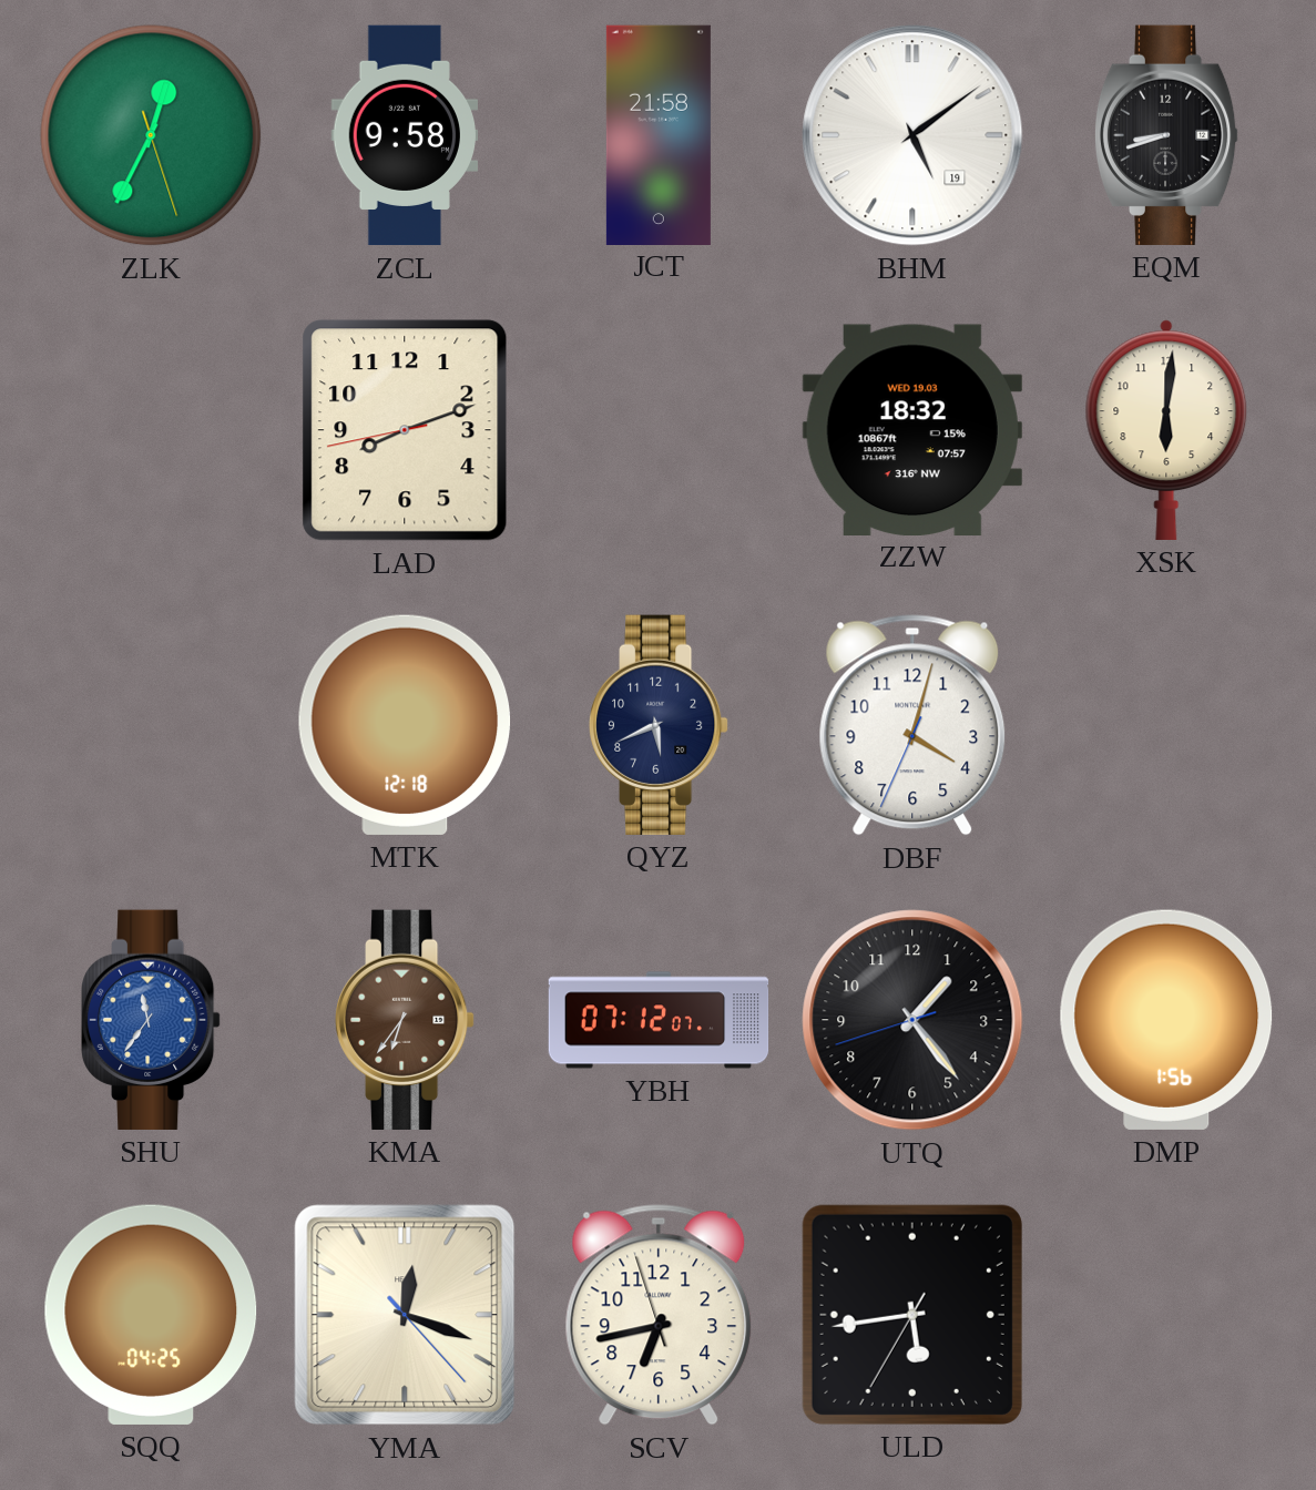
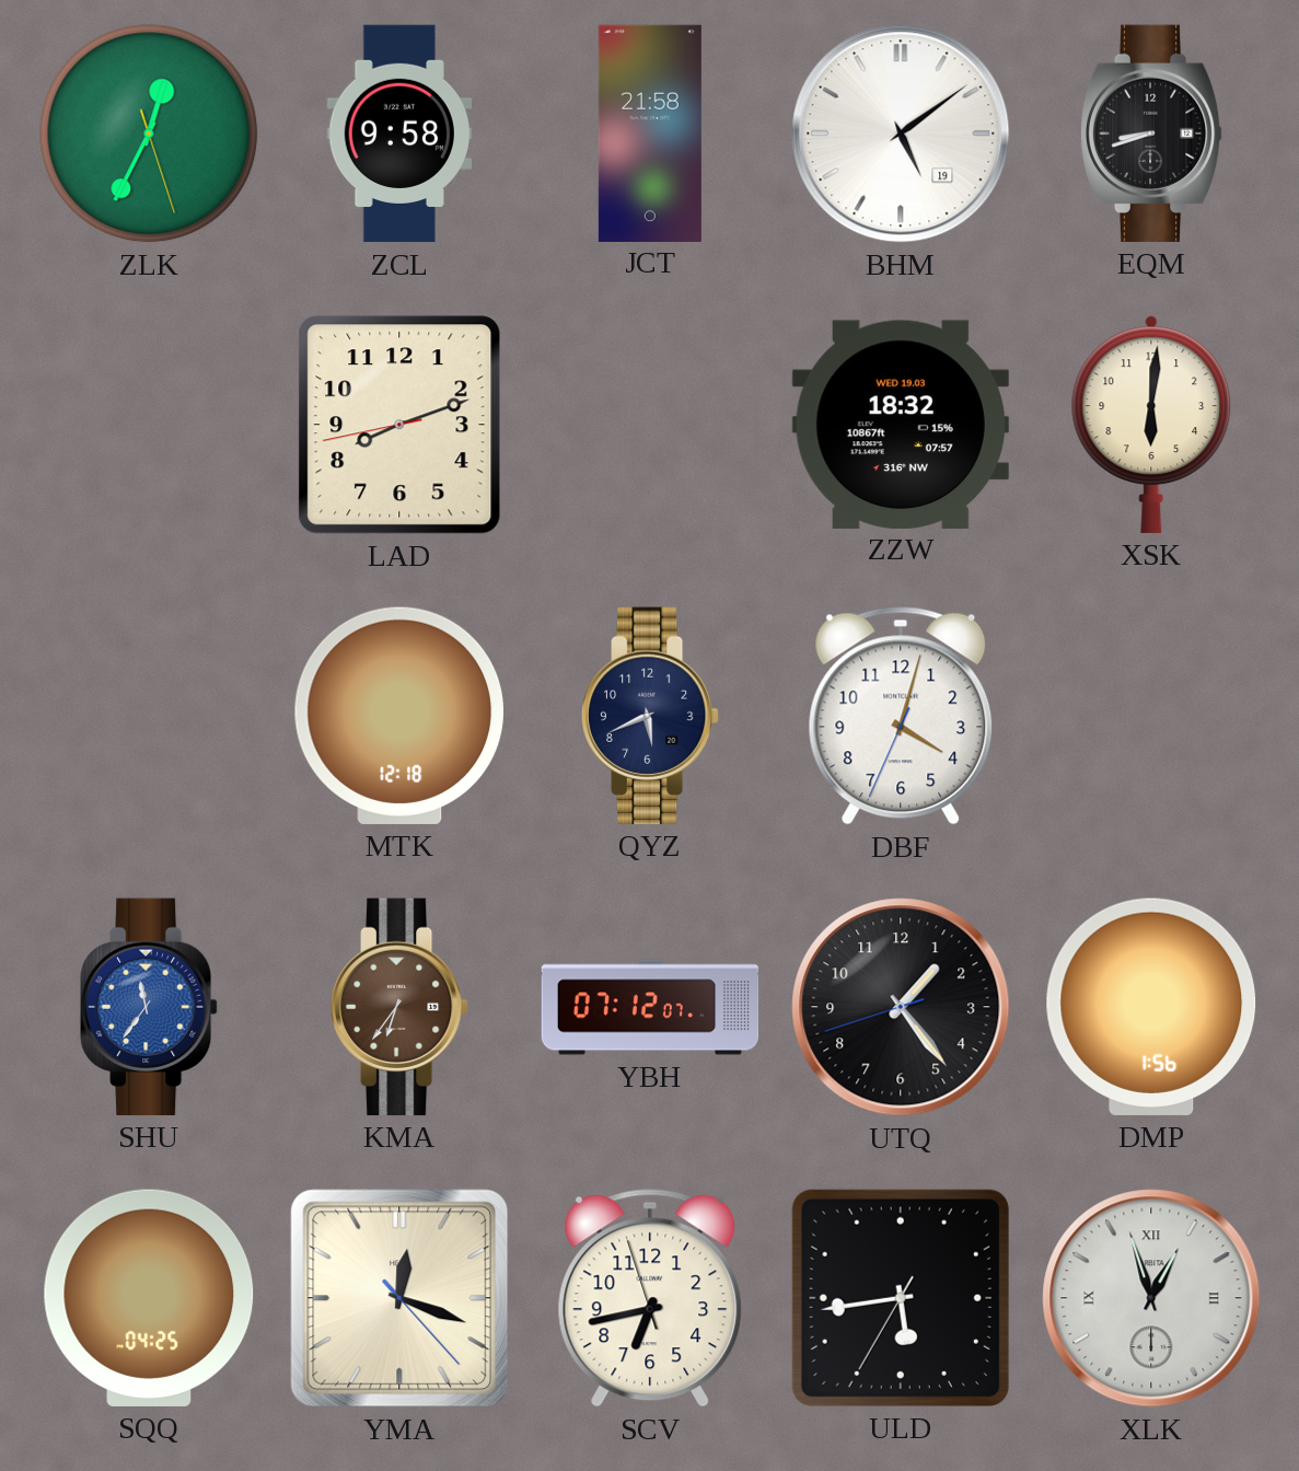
XLK: none -> 12:57 (1151, 1298)
